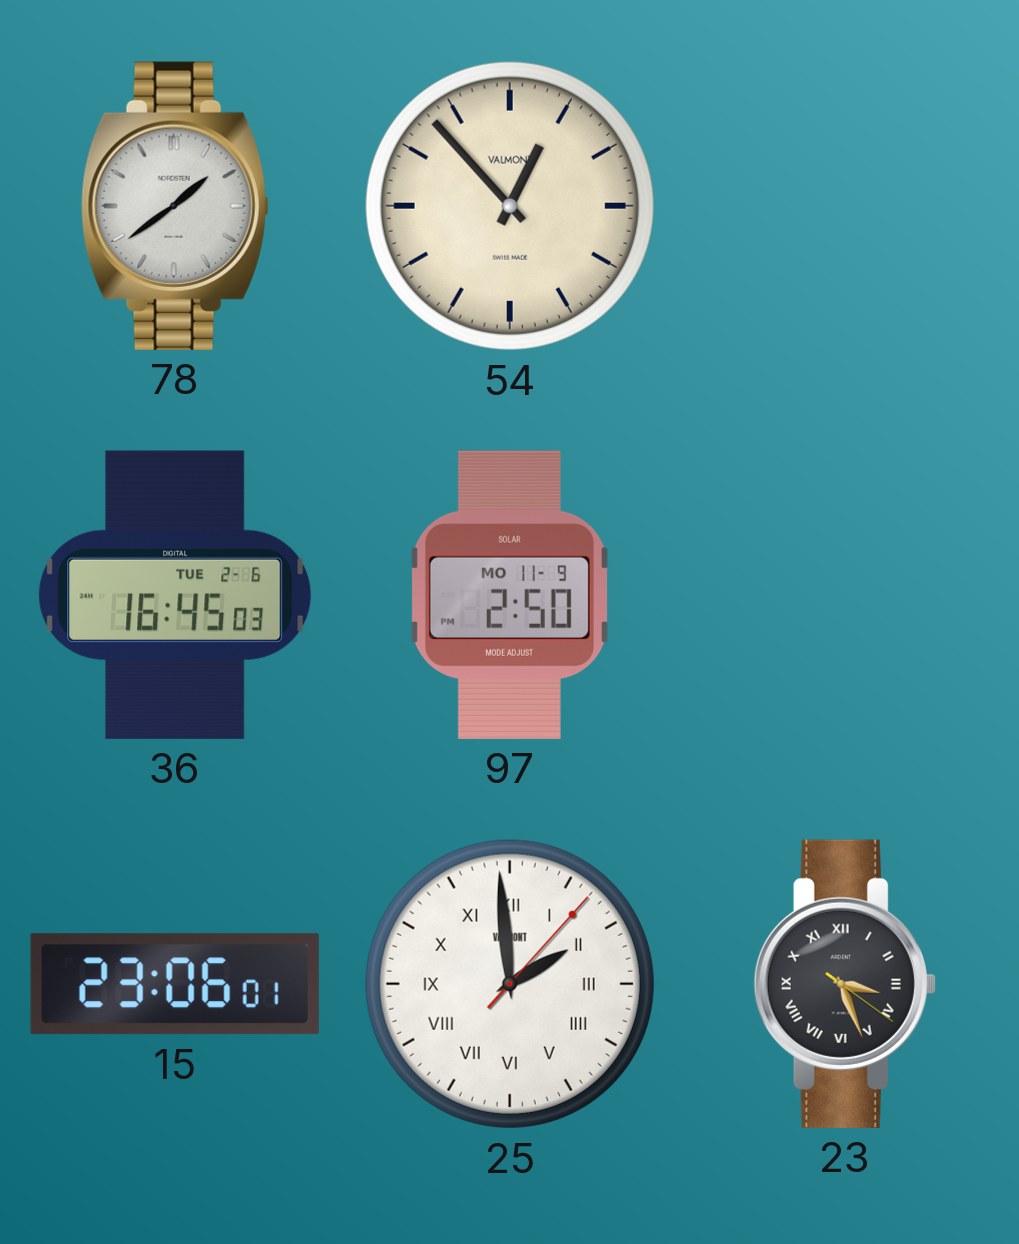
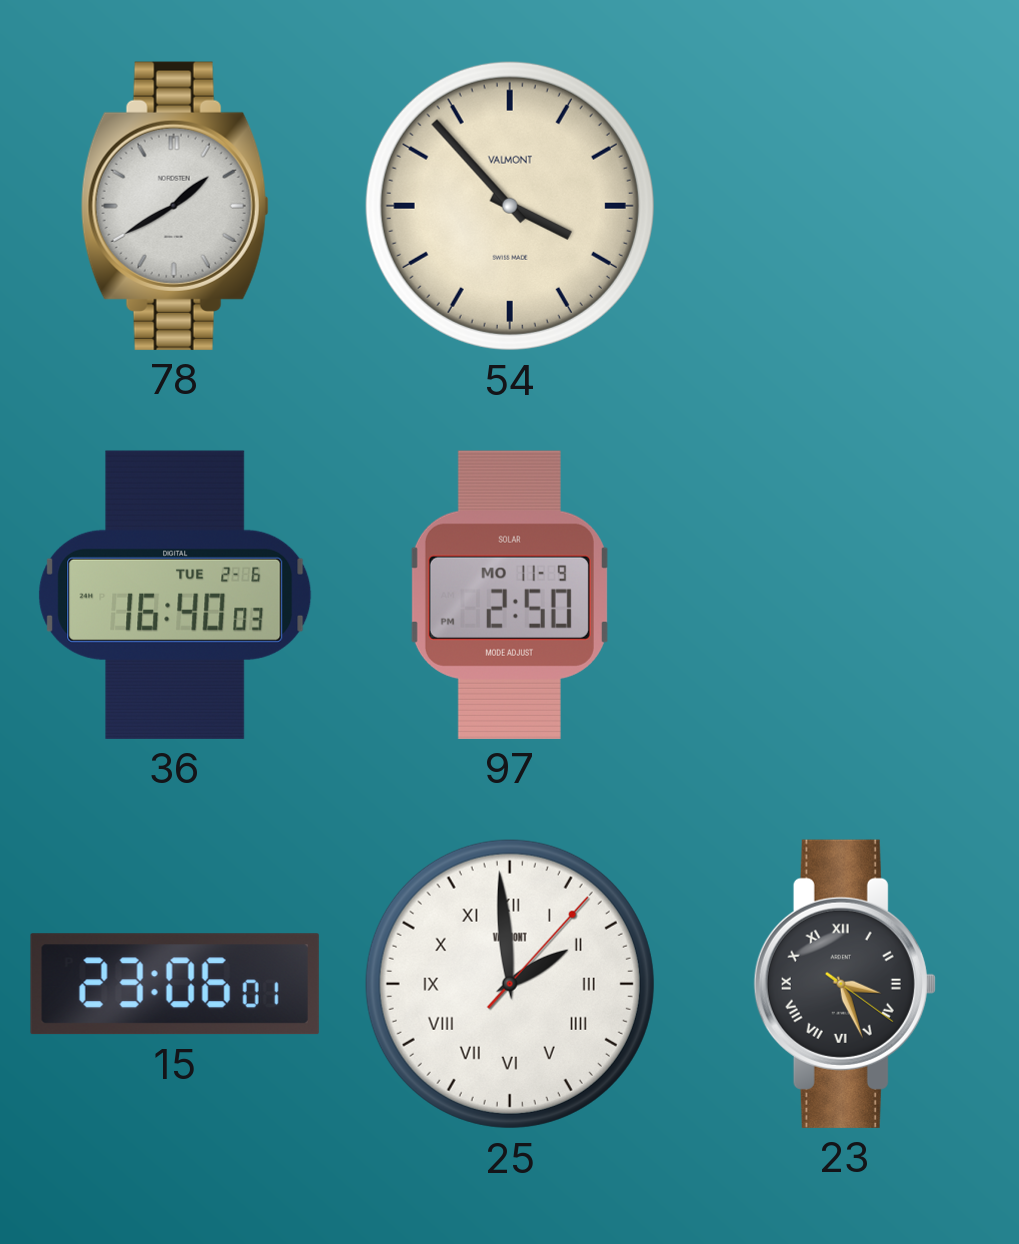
78: 1:39 -> 1:40 (175, 206)
54: 12:53 -> 3:53 (510, 206)
36: 16:45 -> 16:40 (175, 595)
